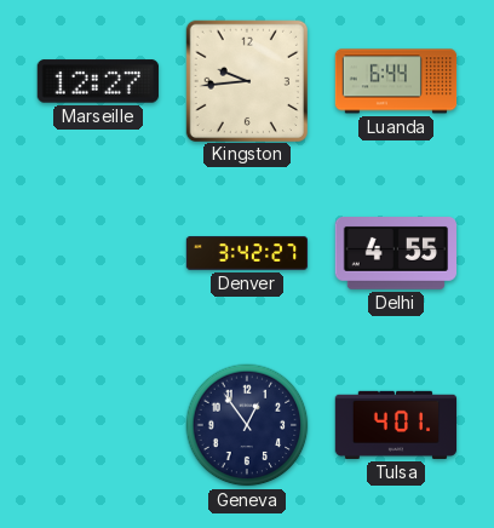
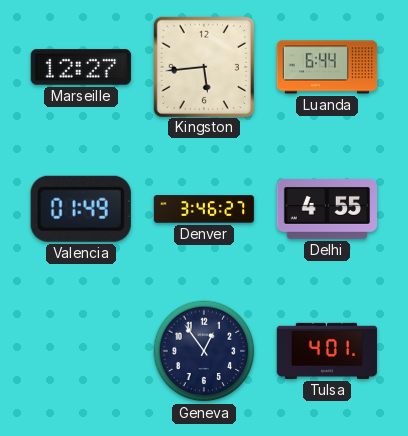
Kingston: 9:44 -> 5:44 (203, 66)
Valencia: none -> 01:49 (81, 209)
Denver: 3:42 -> 3:46 (204, 209)
